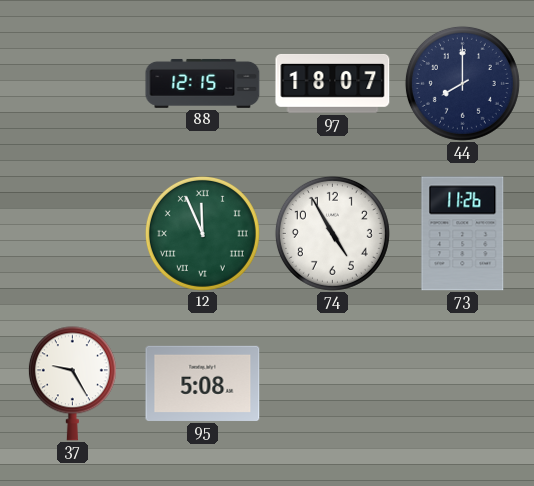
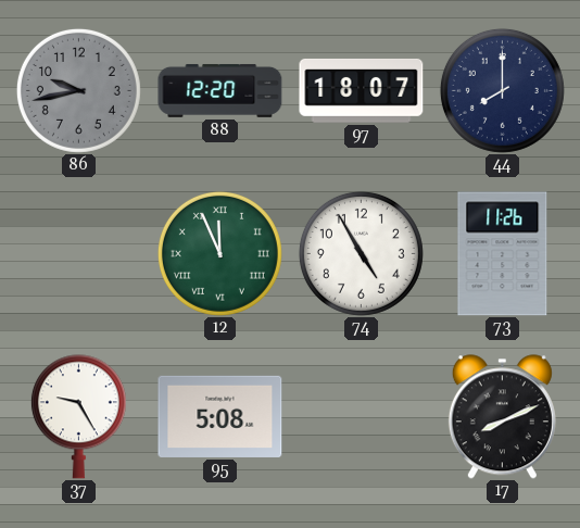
86: none -> 9:43 (78, 90)
88: 12:15 -> 12:20 (220, 90)
17: none -> 8:11 (502, 417)
